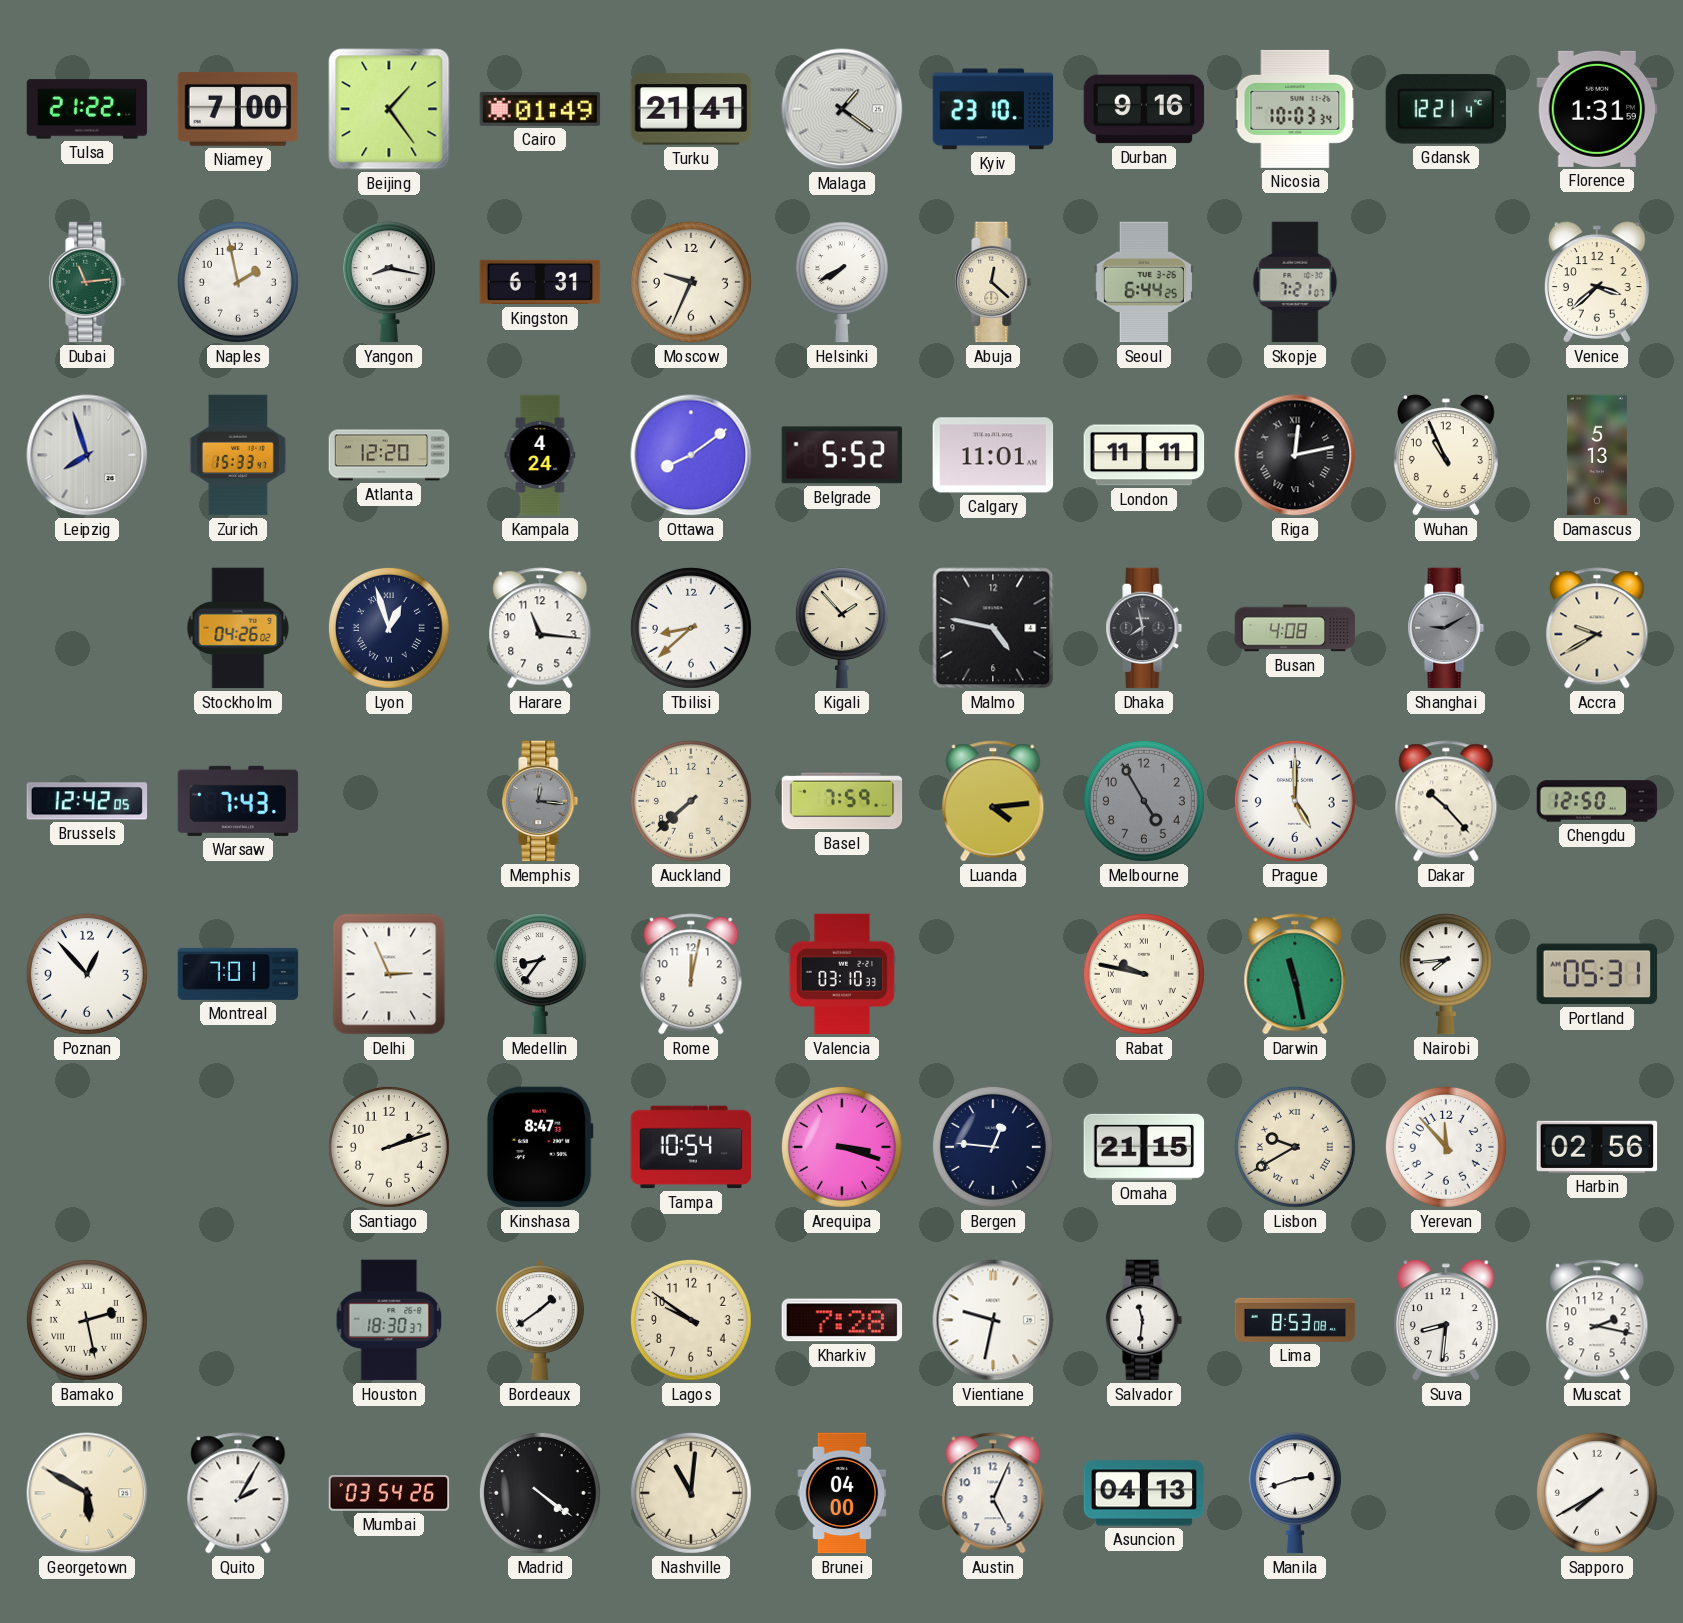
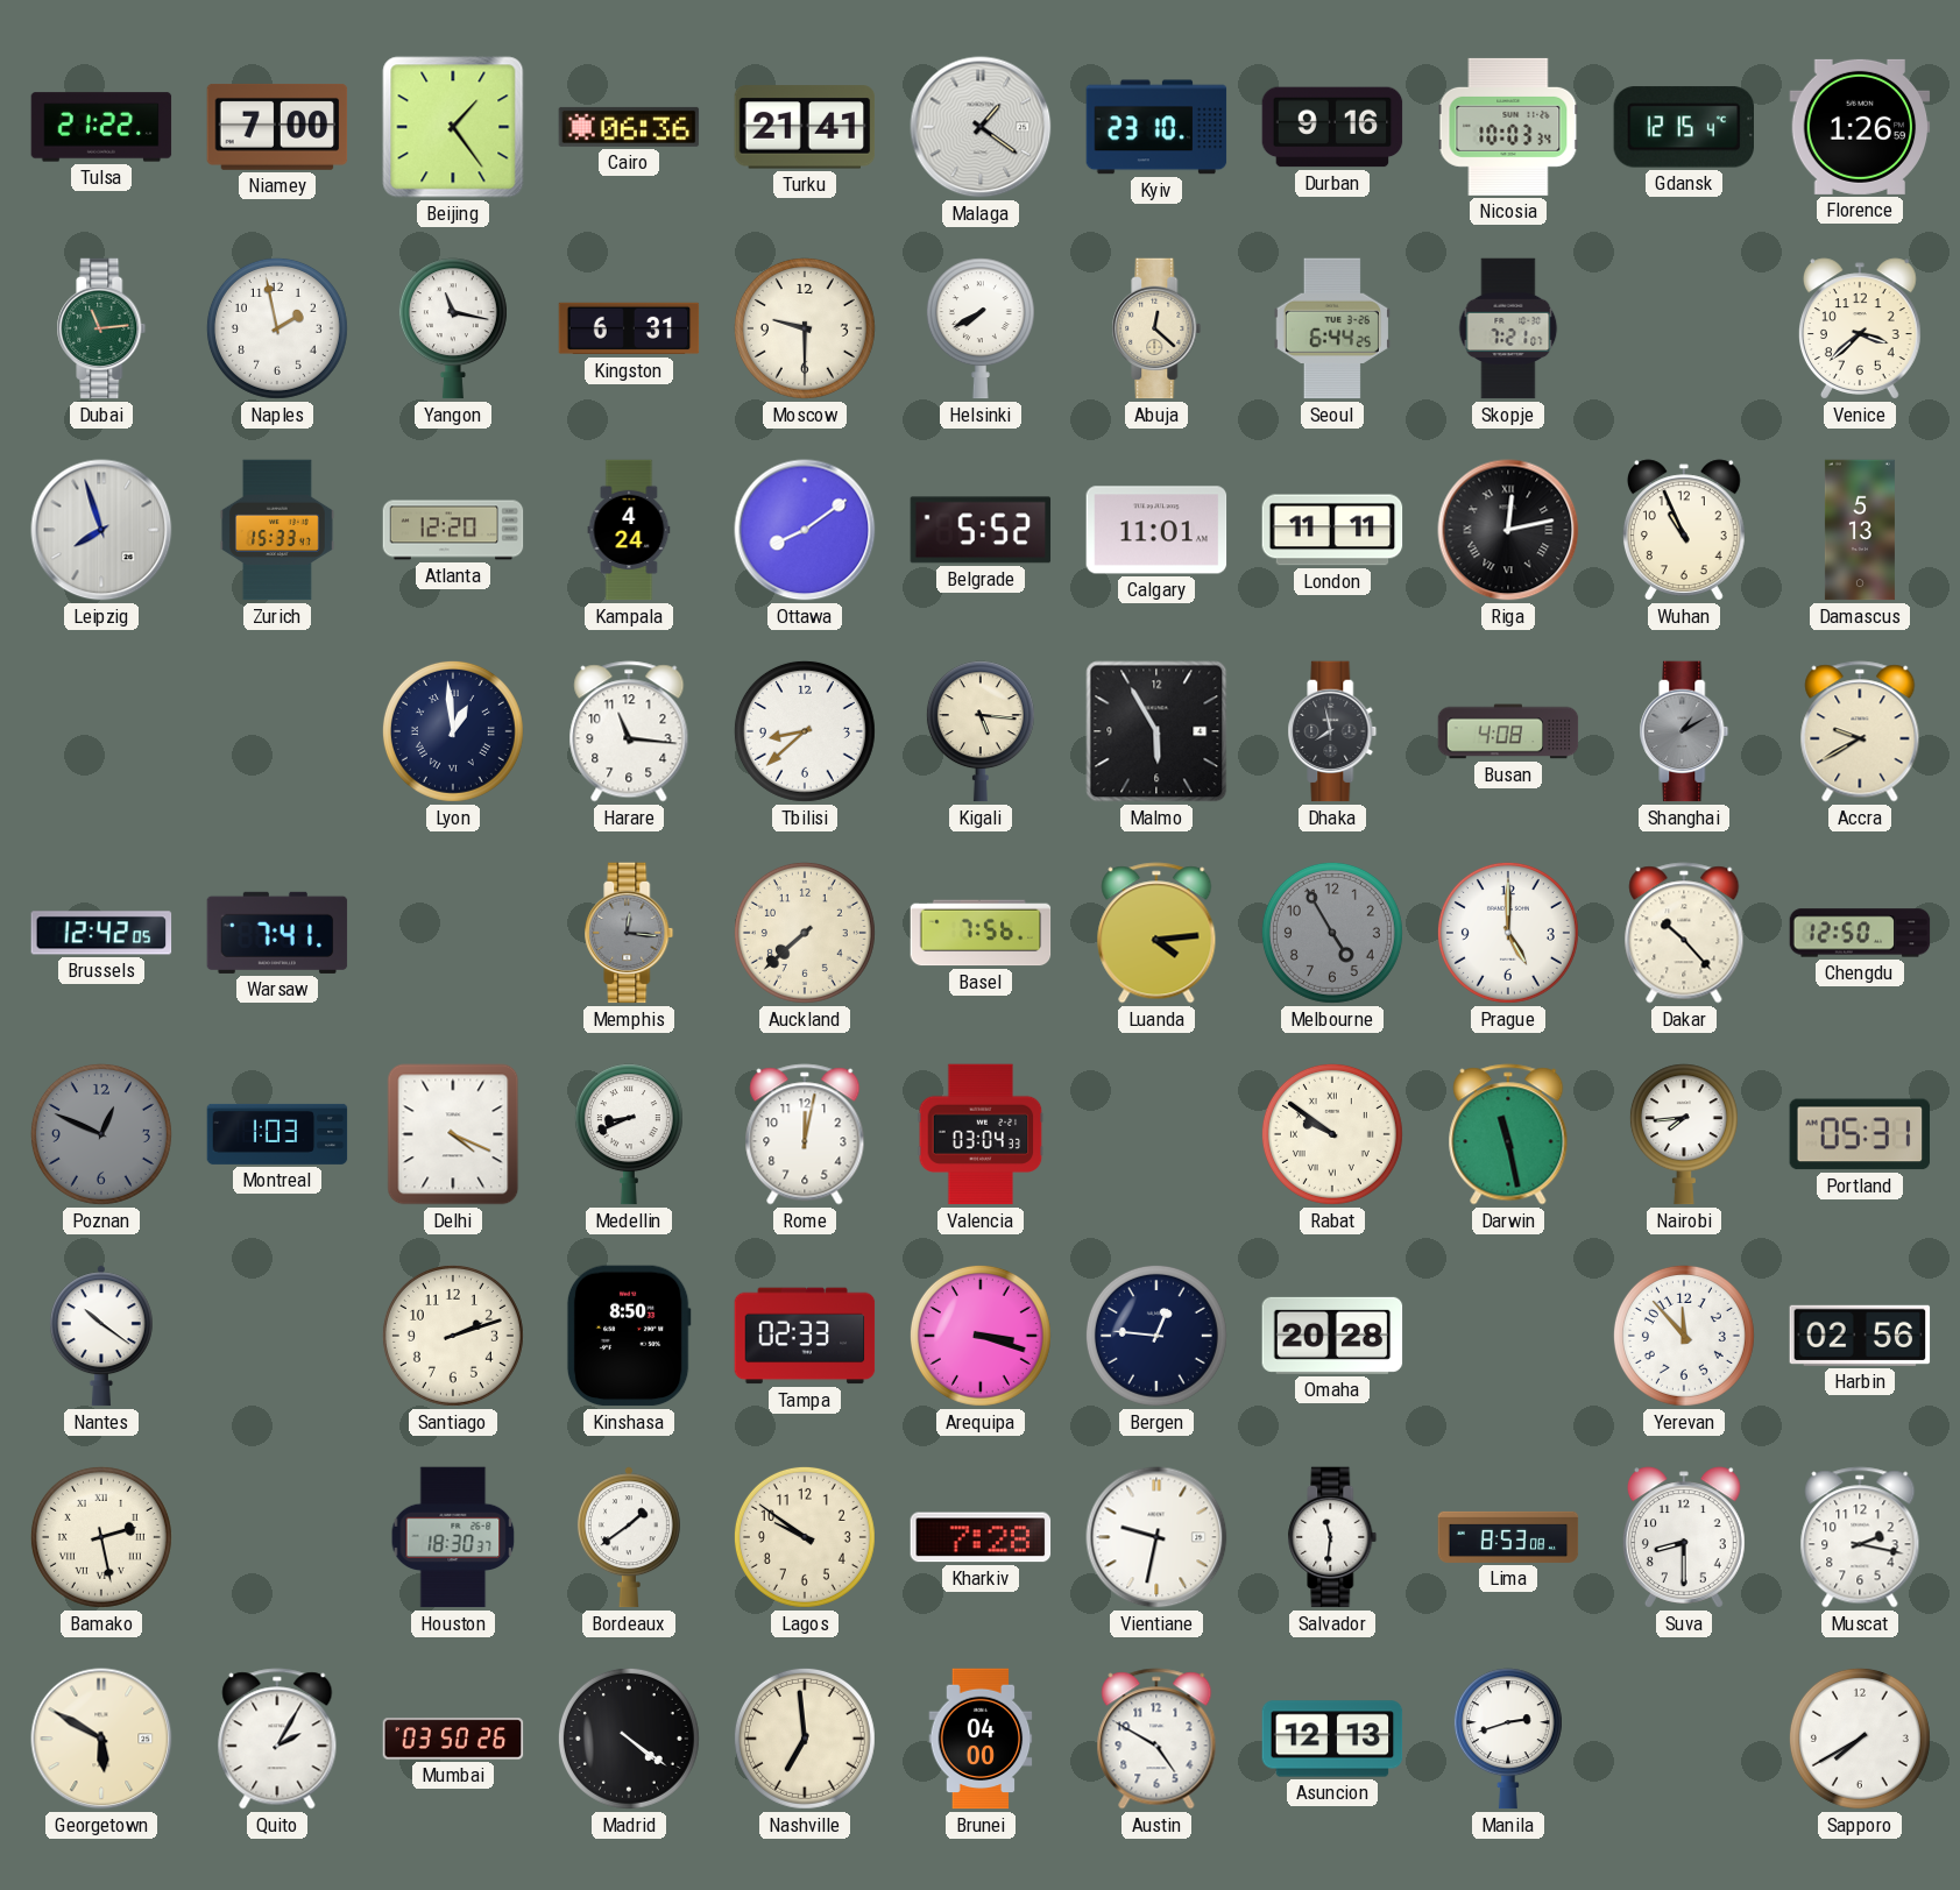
Cairo: 01:49 -> 06:36 (629, 127)
Gdansk: 12:21 -> 12:15 (1683, 127)
Florence: 1:31 -> 1:26 (1860, 127)
Yangon: 8:17 -> 11:17 (453, 328)
Moscow: 9:34 -> 9:30 (805, 328)
Stockholm: 04:26 -> none (238, 628)
Lyon: 12:57 -> 12:59 (453, 731)
Kigali: 1:53 -> 5:16 (981, 731)
Malmo: 4:47 -> 5:55 (1156, 731)
Shanghai: 9:10 -> 1:10 (1684, 731)
Warsaw: 7:43 -> 7:41 (277, 933)
Basel: 7:59 -> 7:56 (981, 933)
Poznan: 12:53 -> 12:49 (101, 1134)
Poznan dial: white -> grey (101, 1134)
Montreal: 7:01 -> 1:03 (277, 1134)
Delhi: 2:56 -> 4:19 (453, 1134)
Medellin: 8:36 -> 8:41 (629, 1134)
Valencia: 03:10 -> 03:04 (981, 1134)
Rabat: 9:47 -> 9:51 (1332, 1134)
Nantes: none -> 10:21 (101, 1336)
Kinshasa: 8:47 -> 8:50 (629, 1336)
Tampa: 10:54 -> 02:33 (805, 1336)
Omaha: 21:15 -> 20:28 (1332, 1336)
Lisbon: 9:40 -> none (1295, 1147)
Suva: 8:31 -> 8:30 (1684, 1537)
Mumbai: 03:54 -> 03:50 (453, 1739)
Nashville: 11:01 -> 6:59 (805, 1739)
Austin: 5:04 -> 4:50 (1156, 1739)
Asuncion: 04:13 -> 12:13 (1332, 1739)
